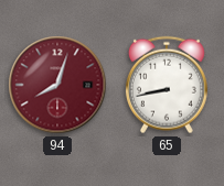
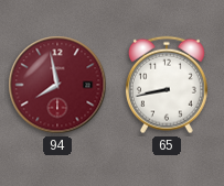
94: 8:03 -> 7:58 (57, 85)
